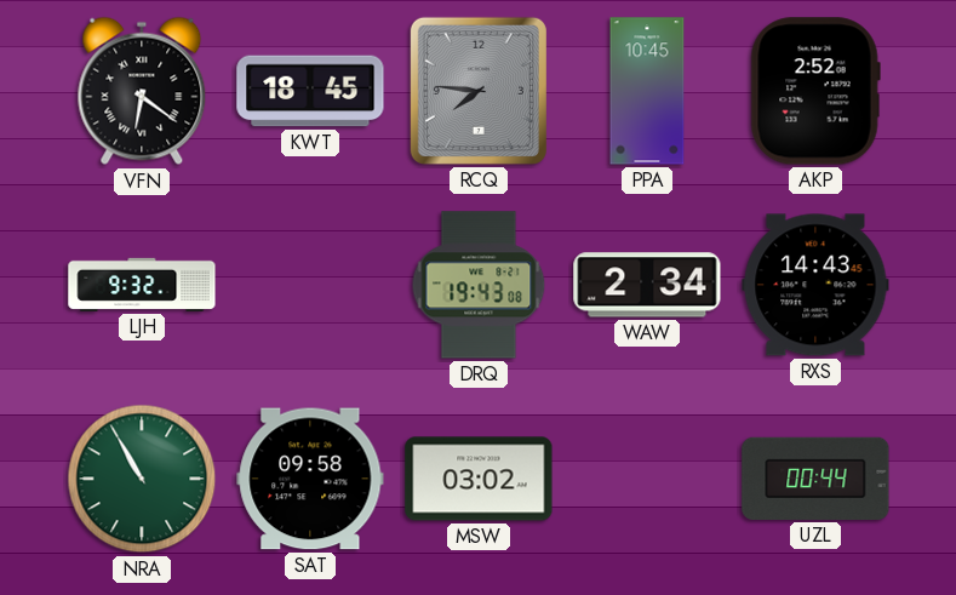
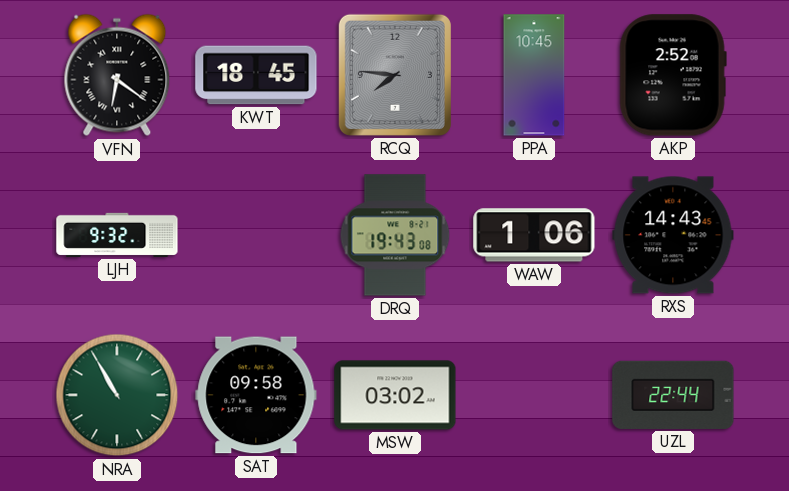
WAW: 2:34 -> 1:06 (534, 235)
UZL: 00:44 -> 22:44 (673, 395)
